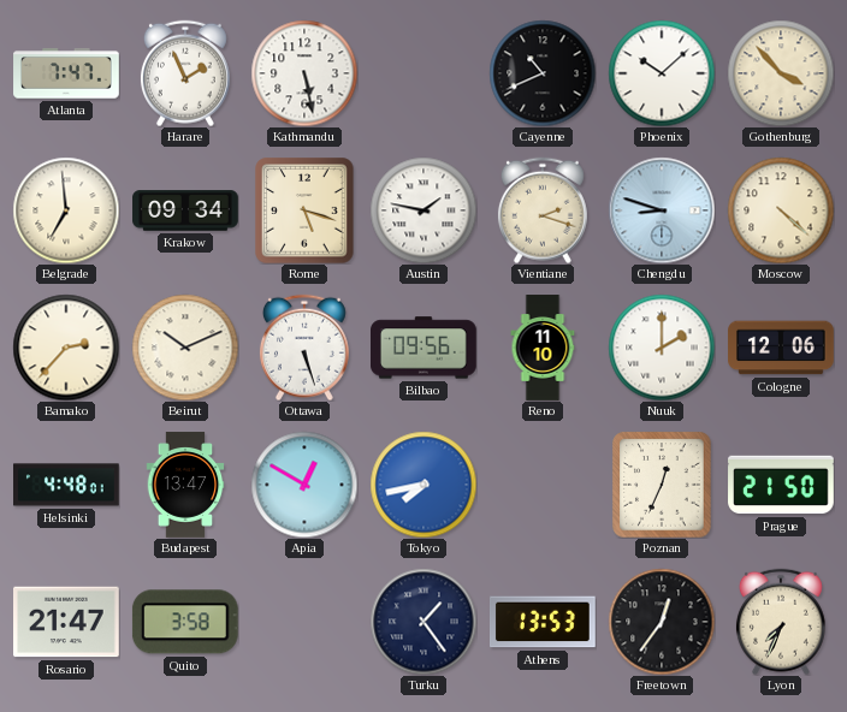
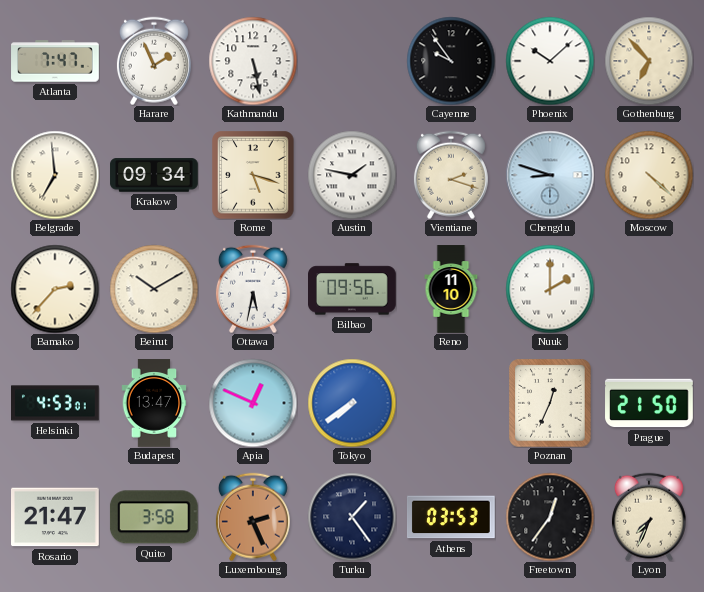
Cayenne: 10:41 -> 9:54 (451, 61)
Gothenburg: 3:53 -> 6:53 (649, 61)
Beirut: 10:11 -> 10:10 (154, 289)
Ottawa: 5:27 -> 5:32 (253, 289)
Cologne: 12:06 -> none (781, 348)
Helsinki: 4:48 -> 4:53 (56, 403)
Apia: 12:50 -> 12:49 (253, 403)
Tokyo: 7:43 -> 7:39 (352, 403)
Luxembourg: none -> 2:26 (253, 517)
Athens: 13:53 -> 03:53 (452, 517)
